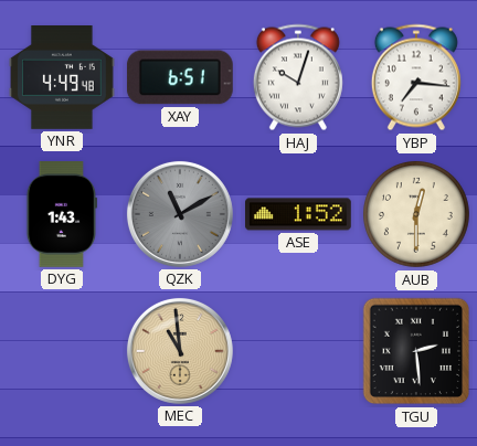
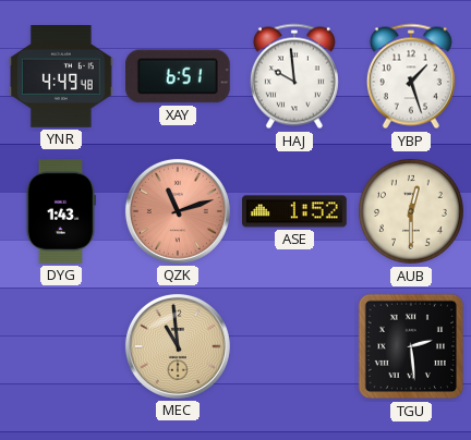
HAJ: 10:03 -> 9:59 (294, 76)
YBP: 7:16 -> 1:27 (411, 76)
QZK: 11:10 -> 11:12 (178, 211)
QZK dial: grey -> salmon (178, 211)
